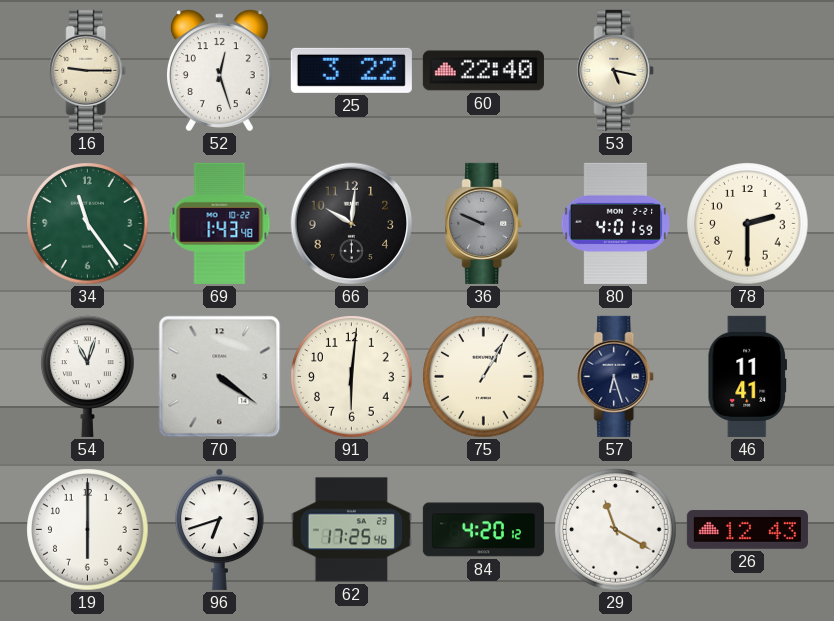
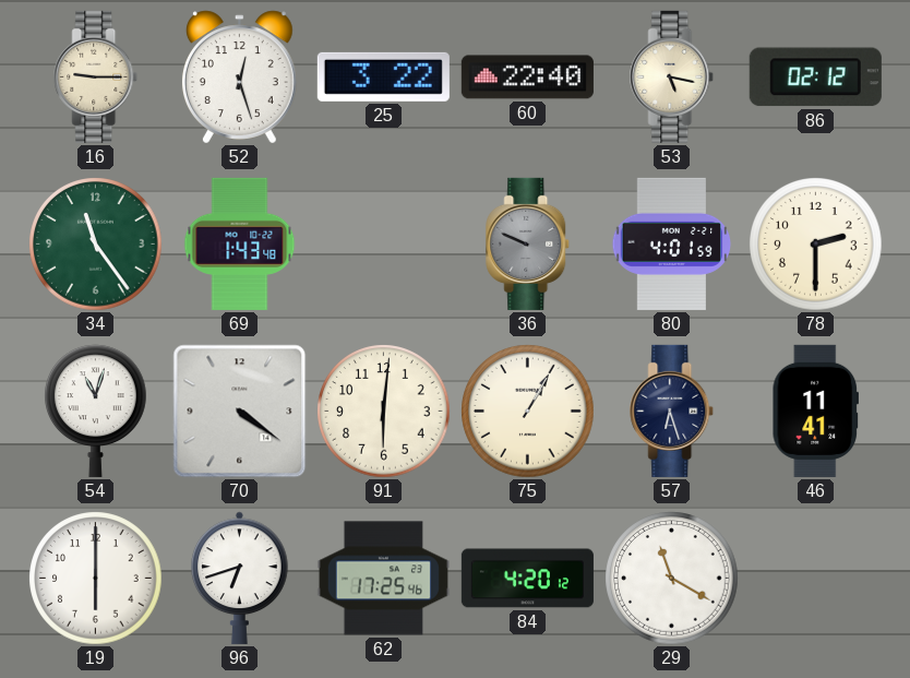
86: none -> 02:12 (815, 78)
66: 10:01 -> none (352, 224)
26: 12:43 -> none (747, 530)
